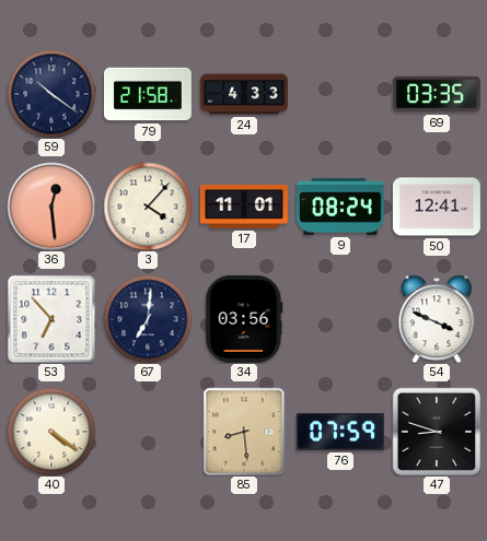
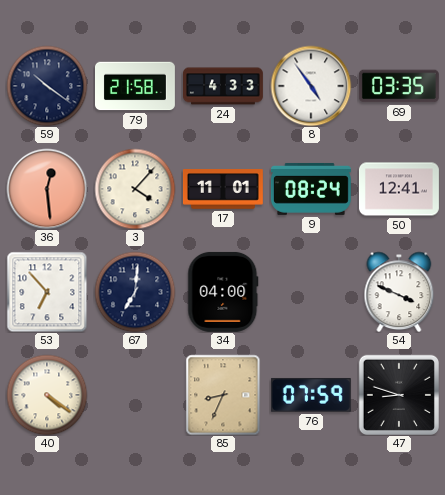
8: none -> 4:54 (311, 86)
34: 03:56 -> 04:00 (223, 292)
85: 8:29 -> 8:34 (223, 395)
